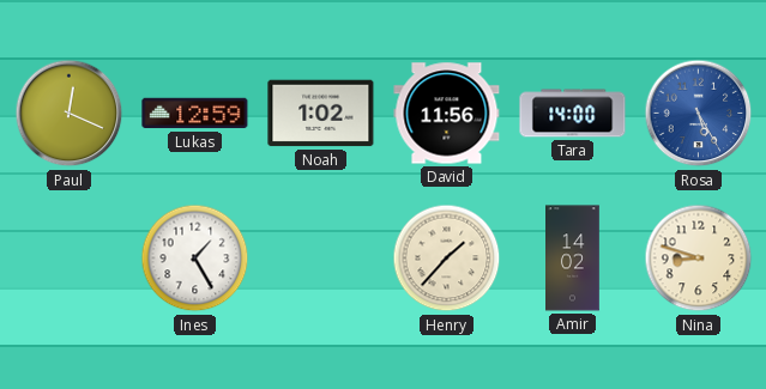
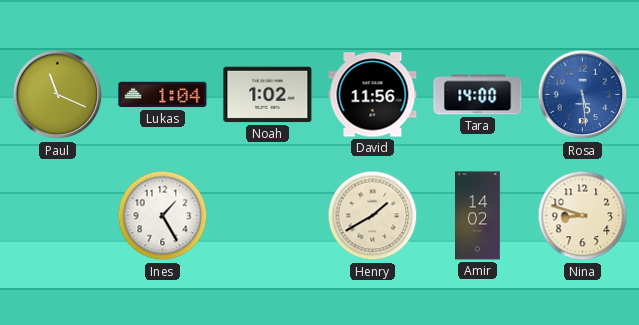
Paul: 12:19 -> 11:19 (58, 95)
Lukas: 12:59 -> 1:04 (163, 95)
Rosa: 5:25 -> 5:29 (583, 95)
Henry: 1:37 -> 1:40 (373, 216)
